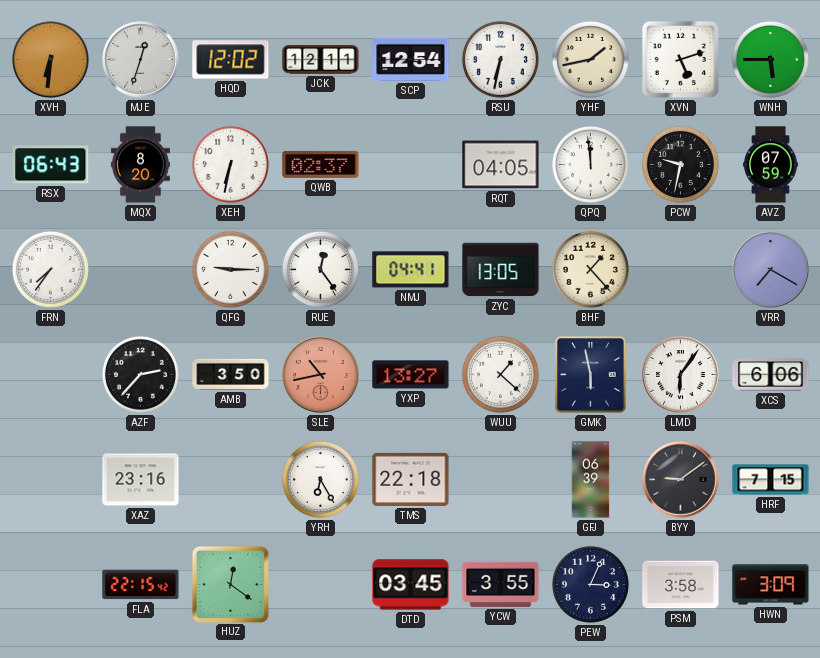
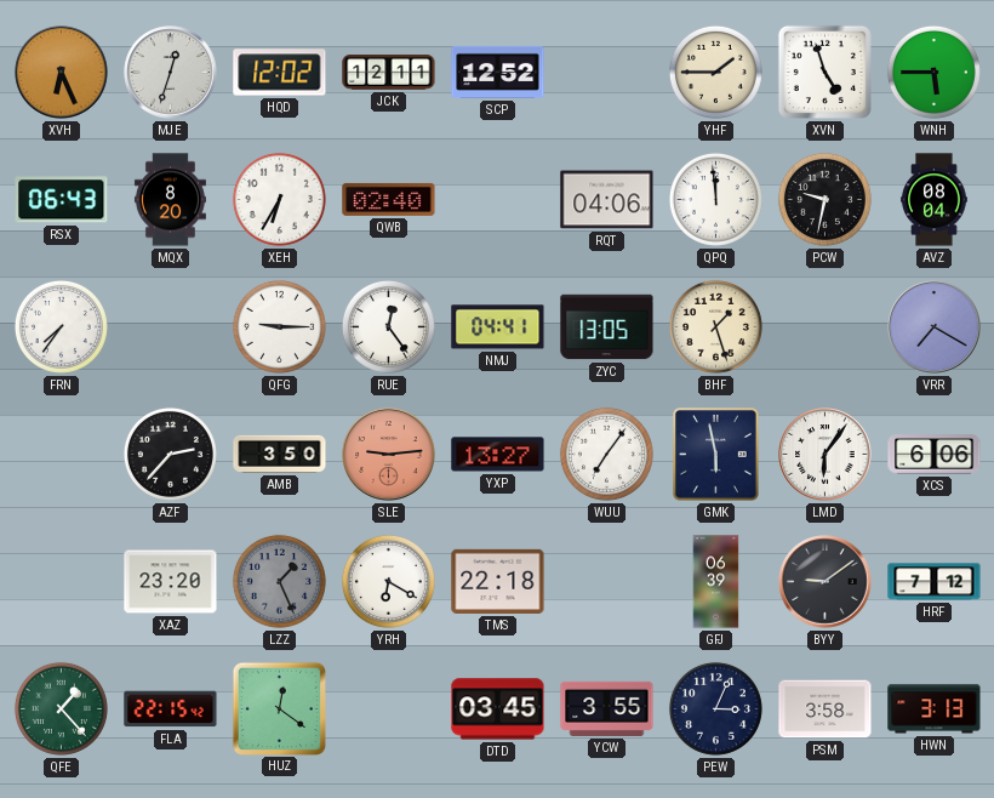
XVH: 6:31 -> 6:26 (62, 73)
SCP: 12:54 -> 12:52 (498, 72)
RSU: 6:32 -> none (500, 59)
YHF: 1:43 -> 1:45 (715, 72)
XVN: 5:12 -> 4:57 (824, 72)
XEH: 6:32 -> 6:35 (279, 199)
QWB: 02:37 -> 02:40 (389, 199)
RQT: 04:05 -> 04:06 (607, 200)
AVZ: 07:59 -> 08:04 (935, 200)
BHF: 1:23 -> 1:27 (715, 326)
SLE: 10:43 -> 9:14 (389, 455)
WUU: 1:22 -> 7:06 (606, 454)
XAZ: 23:16 -> 23:20 (171, 582)
LZZ: none -> 1:26 (279, 581)
YRH: 6:25 -> 6:20 (388, 581)
HRF: 7:15 -> 7:12 (935, 582)
QFE: none -> 1:23 (61, 708)
HWN: 3:09 -> 3:13 (935, 709)
